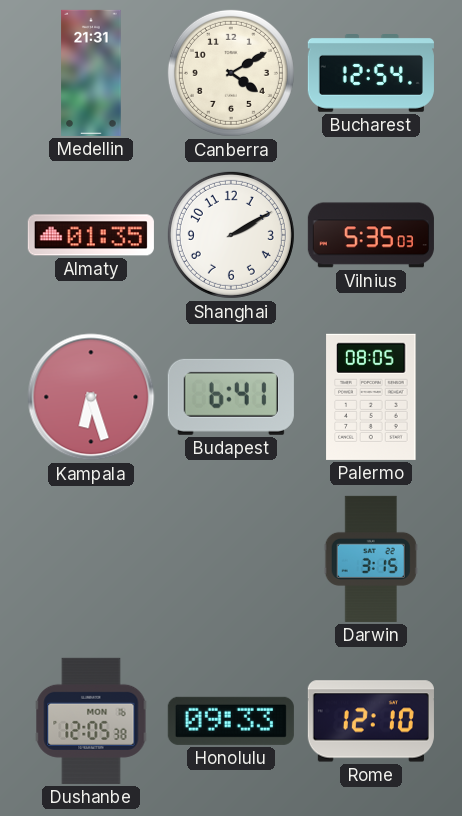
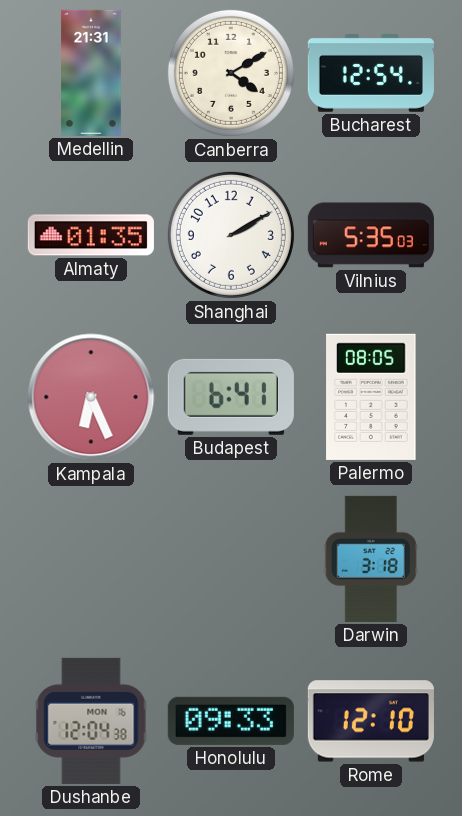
Kampala: 6:27 -> 6:26 (91, 397)
Darwin: 3:15 -> 3:18 (371, 559)
Dushanbe: 12:05 -> 12:04 (91, 721)
